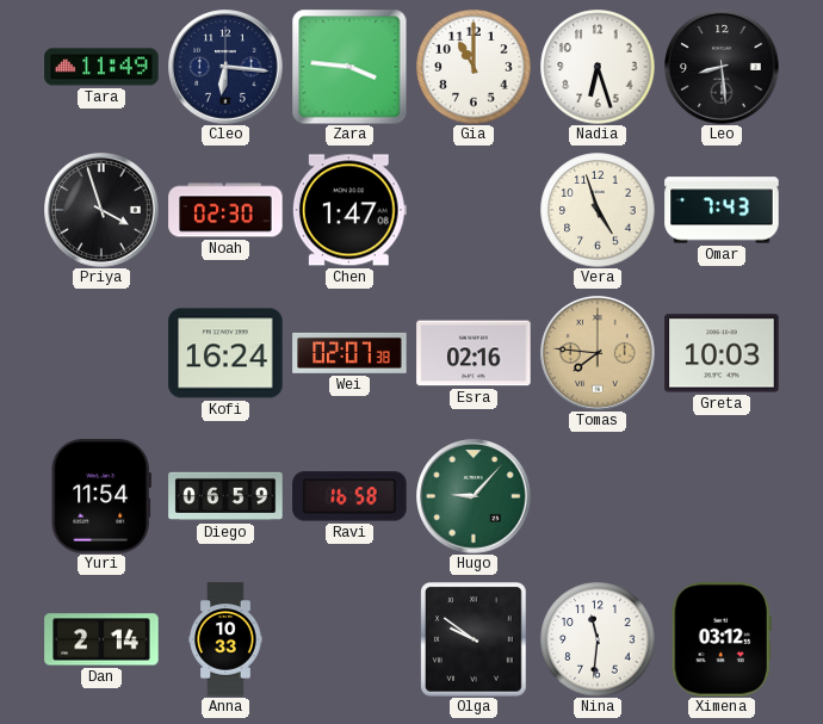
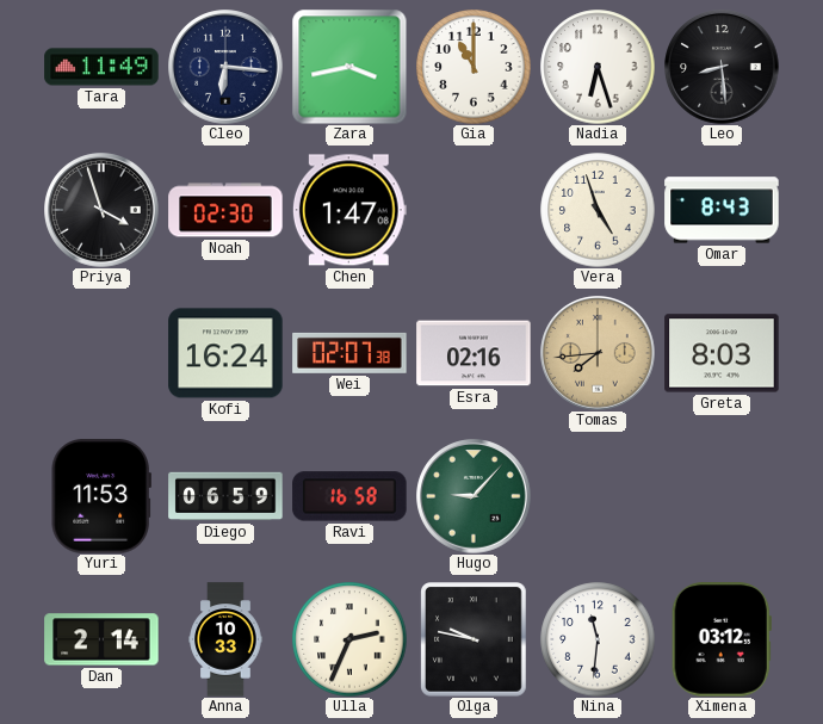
Zara: 3:46 -> 3:43 (349, 67)
Omar: 7:43 -> 8:43 (722, 210)
Tomas: 7:46 -> 7:44 (598, 353)
Greta: 10:03 -> 8:03 (722, 353)
Yuri: 11:54 -> 11:53 (101, 496)
Ulla: none -> 2:34 (349, 639)
Olga: 9:51 -> 9:47 (474, 639)
